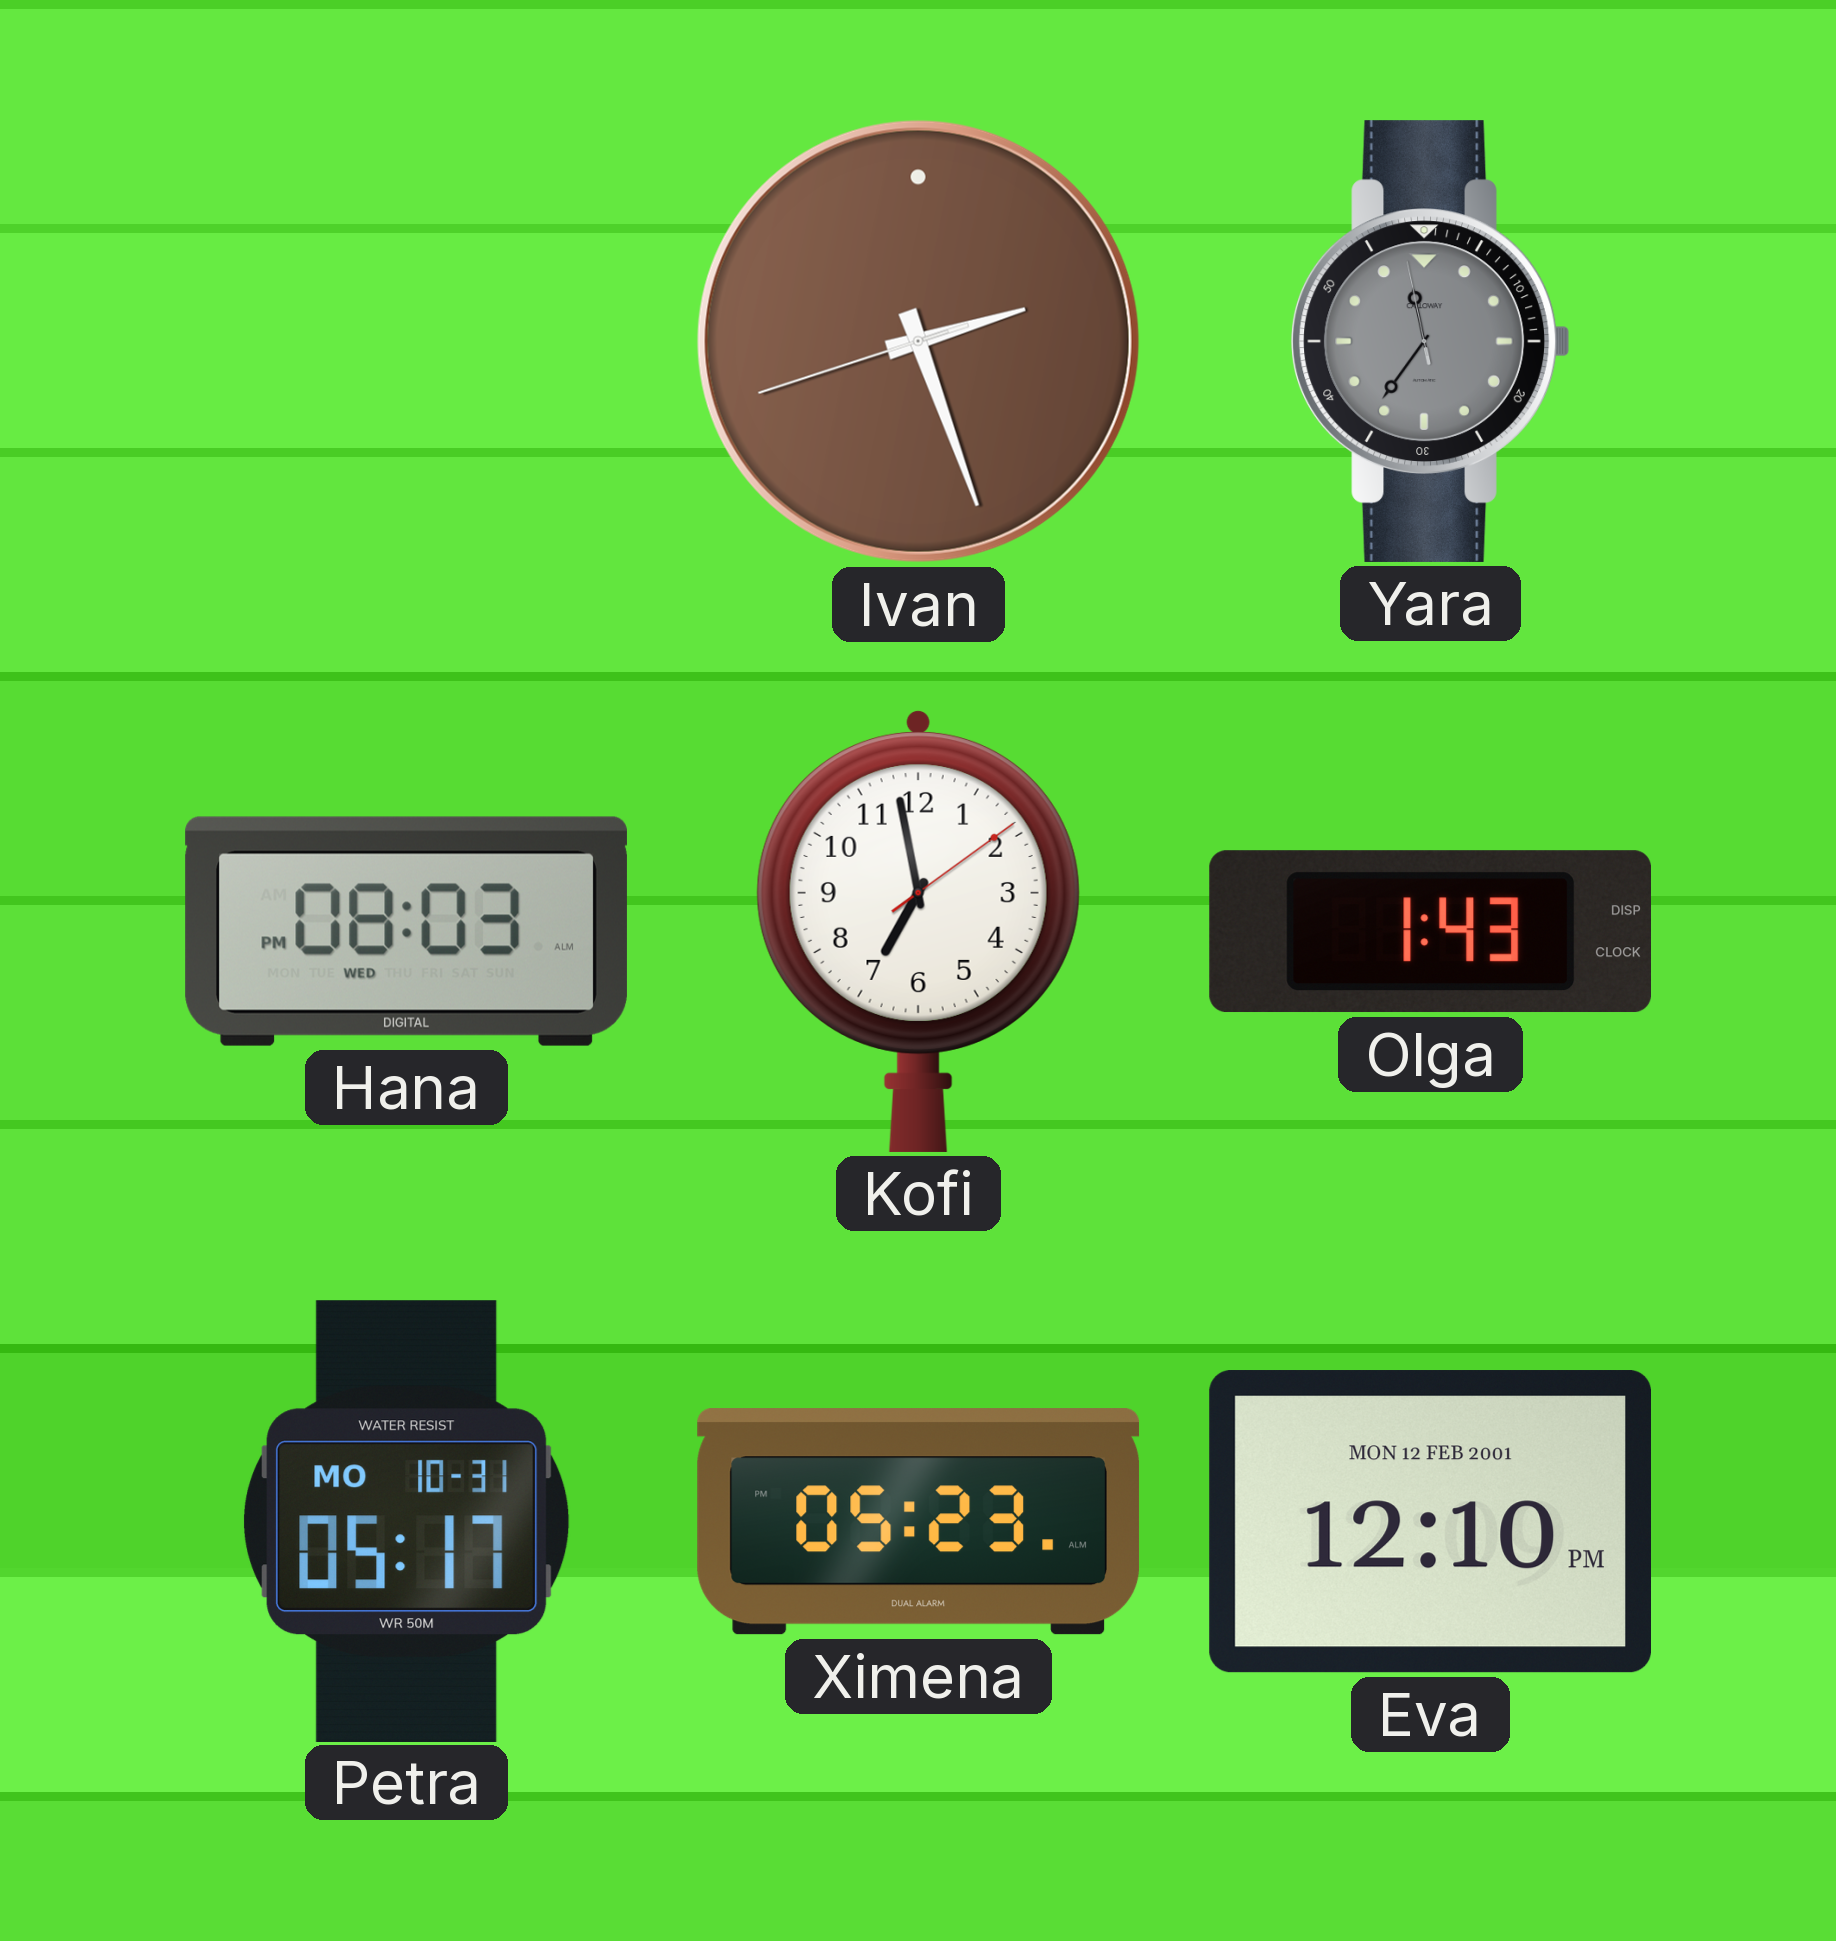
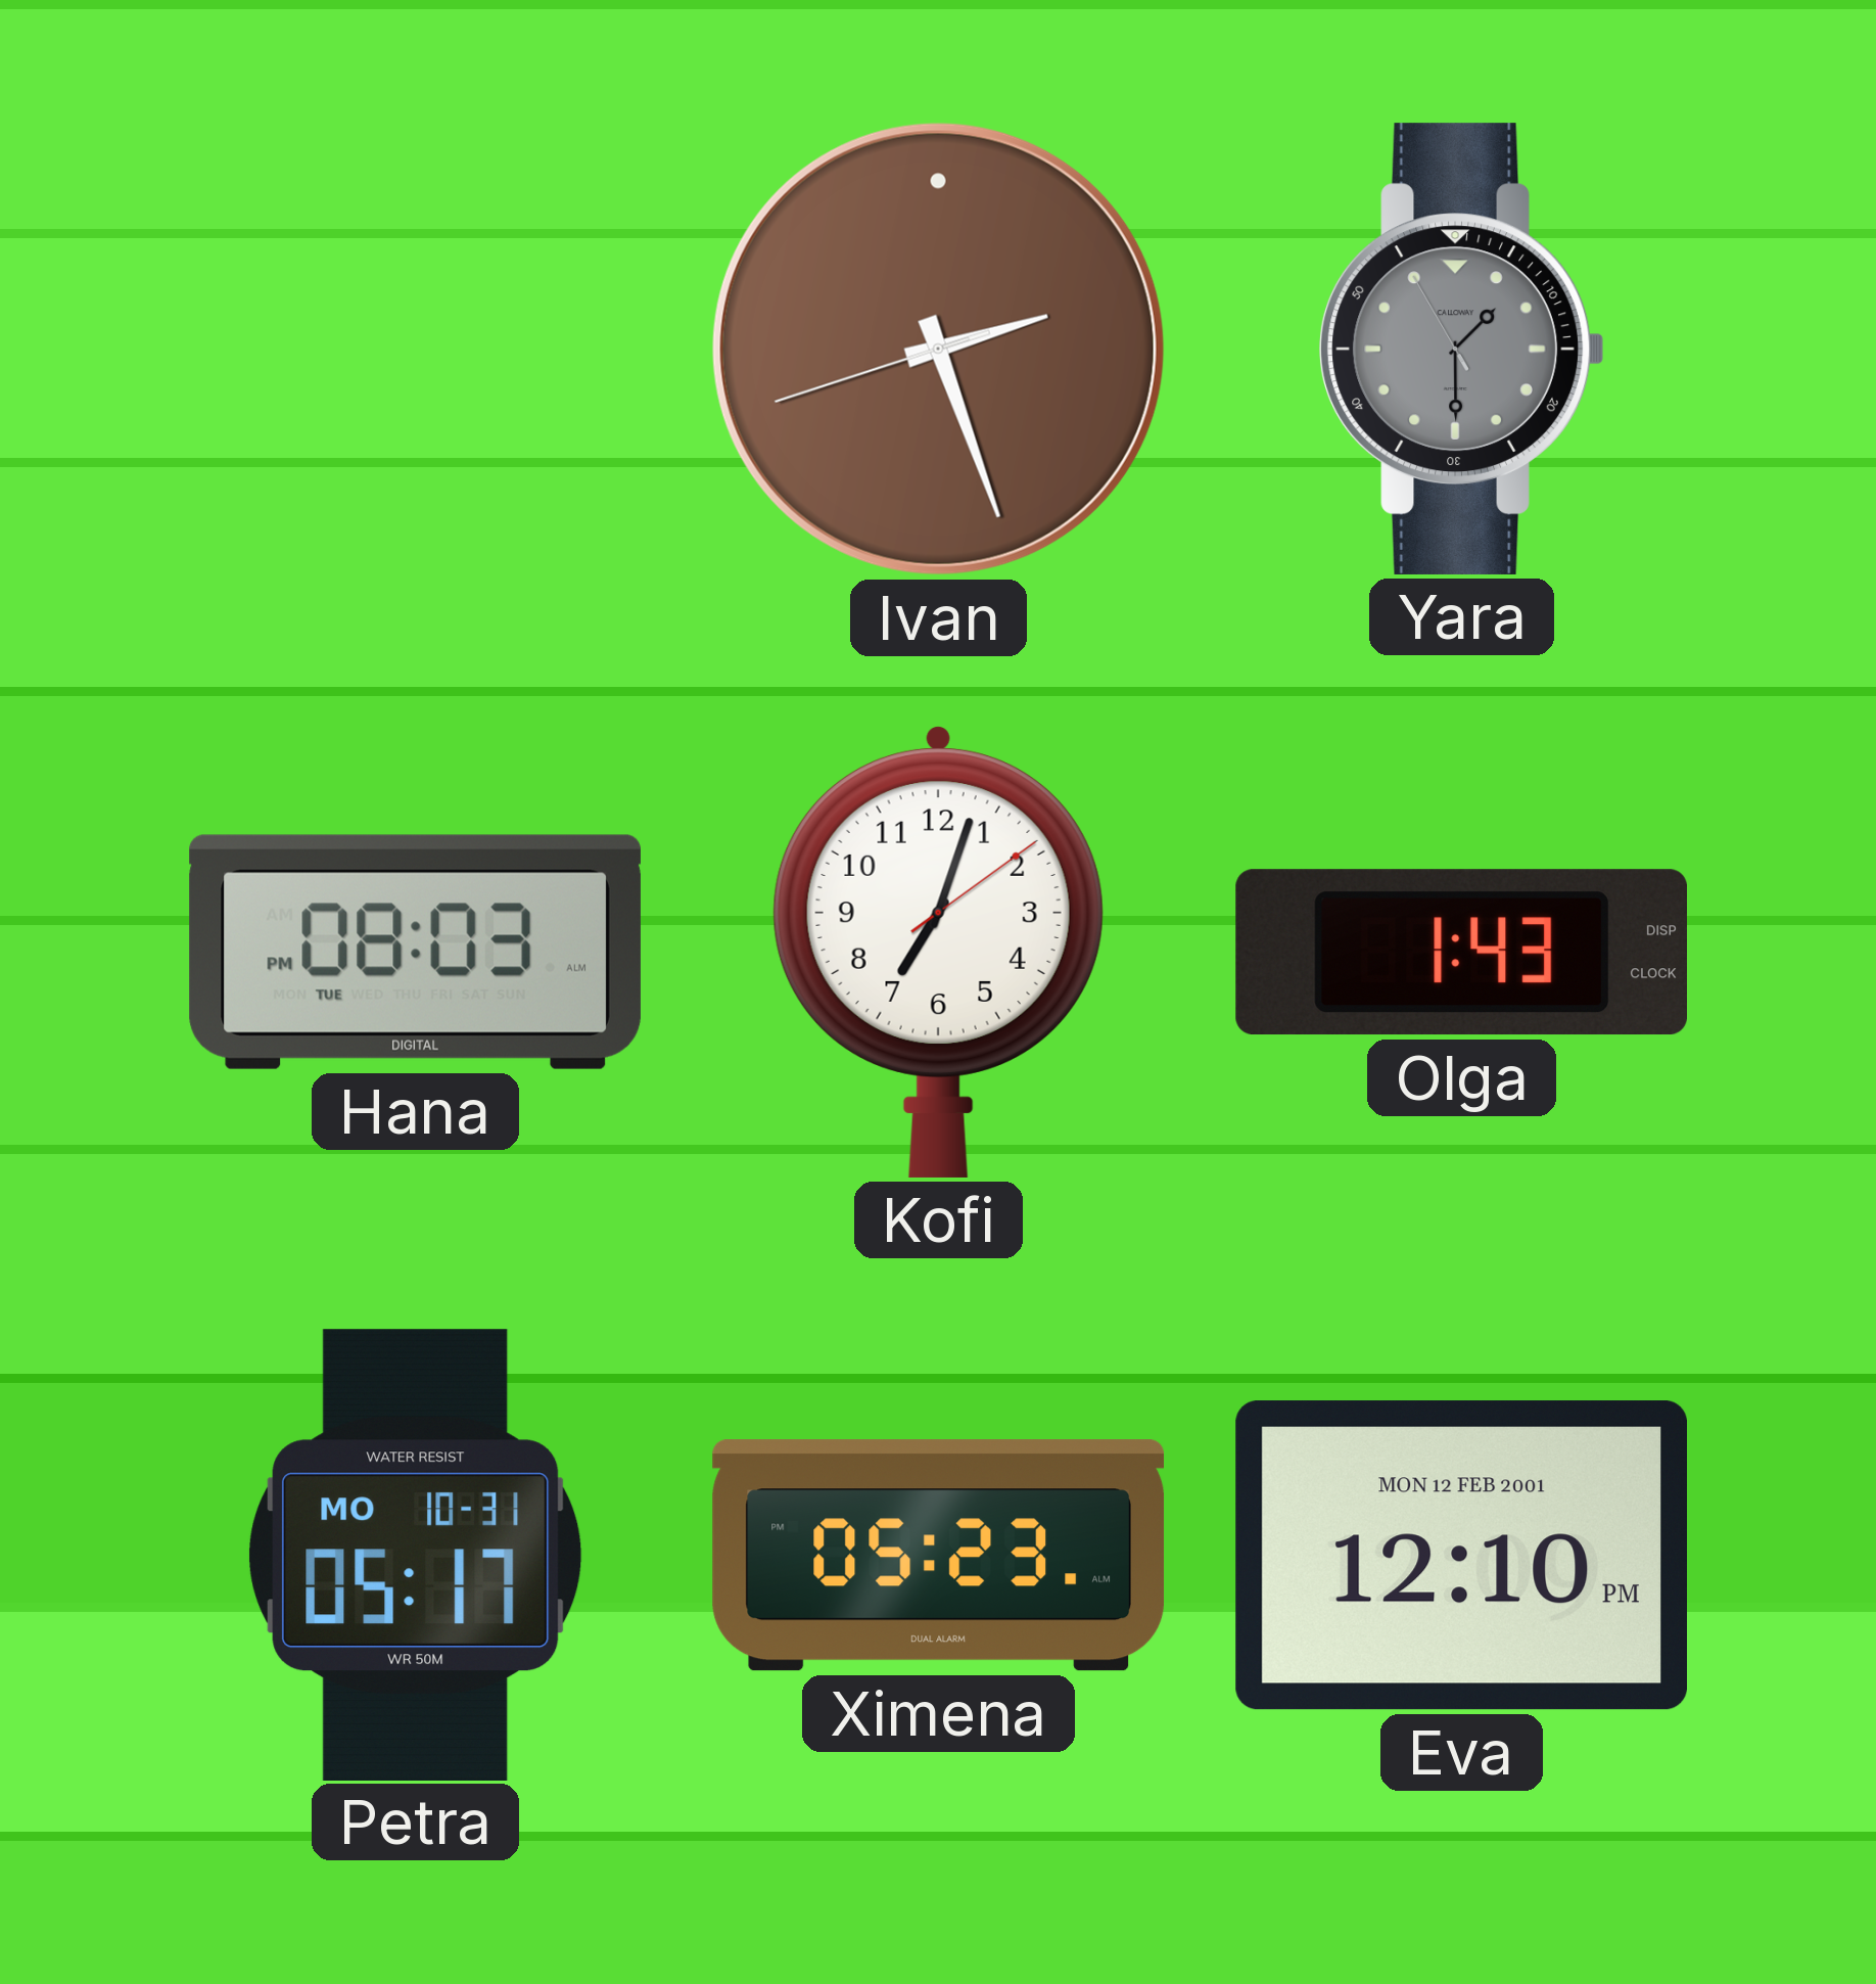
Yara: 11:35 -> 1:29 (1462, 349)
Hana date: WED -> TUE (415, 952)
Kofi: 6:58 -> 7:03 (938, 952)
